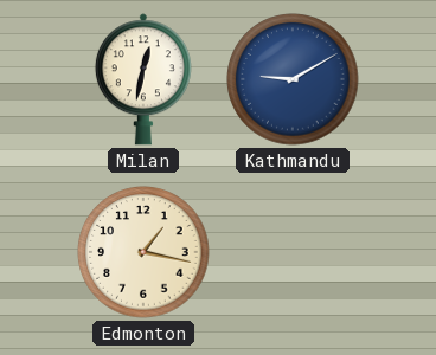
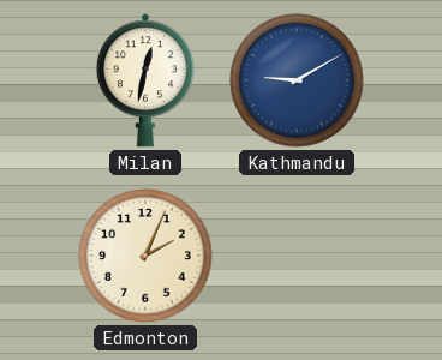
Edmonton: 1:17 -> 2:04 (145, 256)
